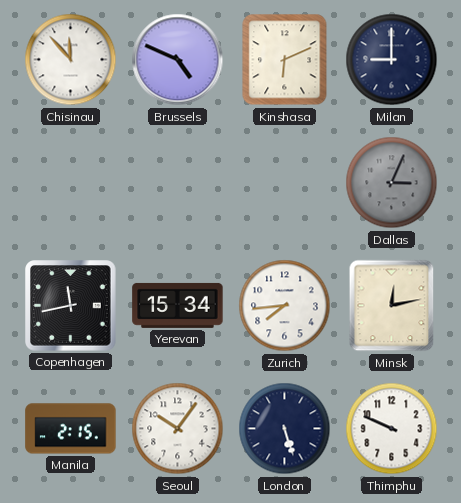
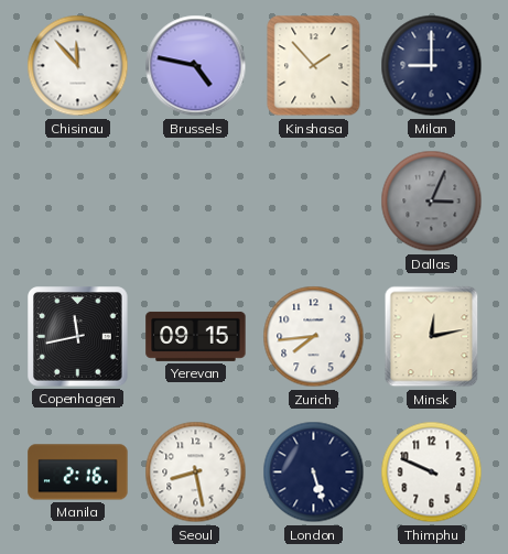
Brussels: 4:49 -> 4:47 (196, 66)
Kinshasa: 6:11 -> 1:53 (314, 66)
Yerevan: 15:34 -> 09:15 (196, 336)
Manila: 2:15 -> 2:16 (78, 472)
Seoul: 10:06 -> 8:28 (196, 472)
